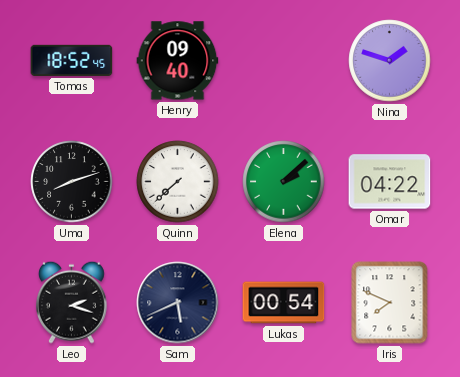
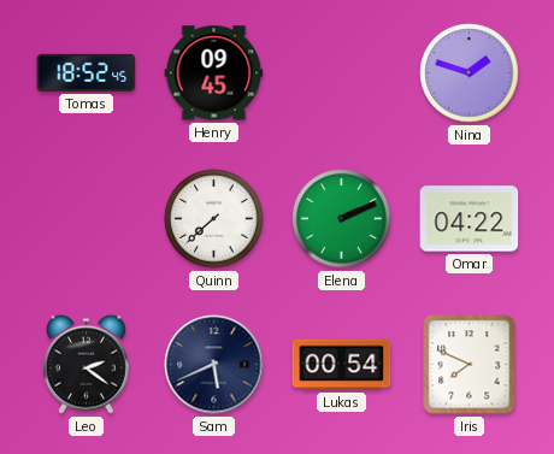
Henry: 09:40 -> 09:45 (214, 73)
Uma: 8:12 -> none (72, 182)
Elena: 2:08 -> 2:11 (342, 219)
Leo: 2:18 -> 2:21 (86, 364)
